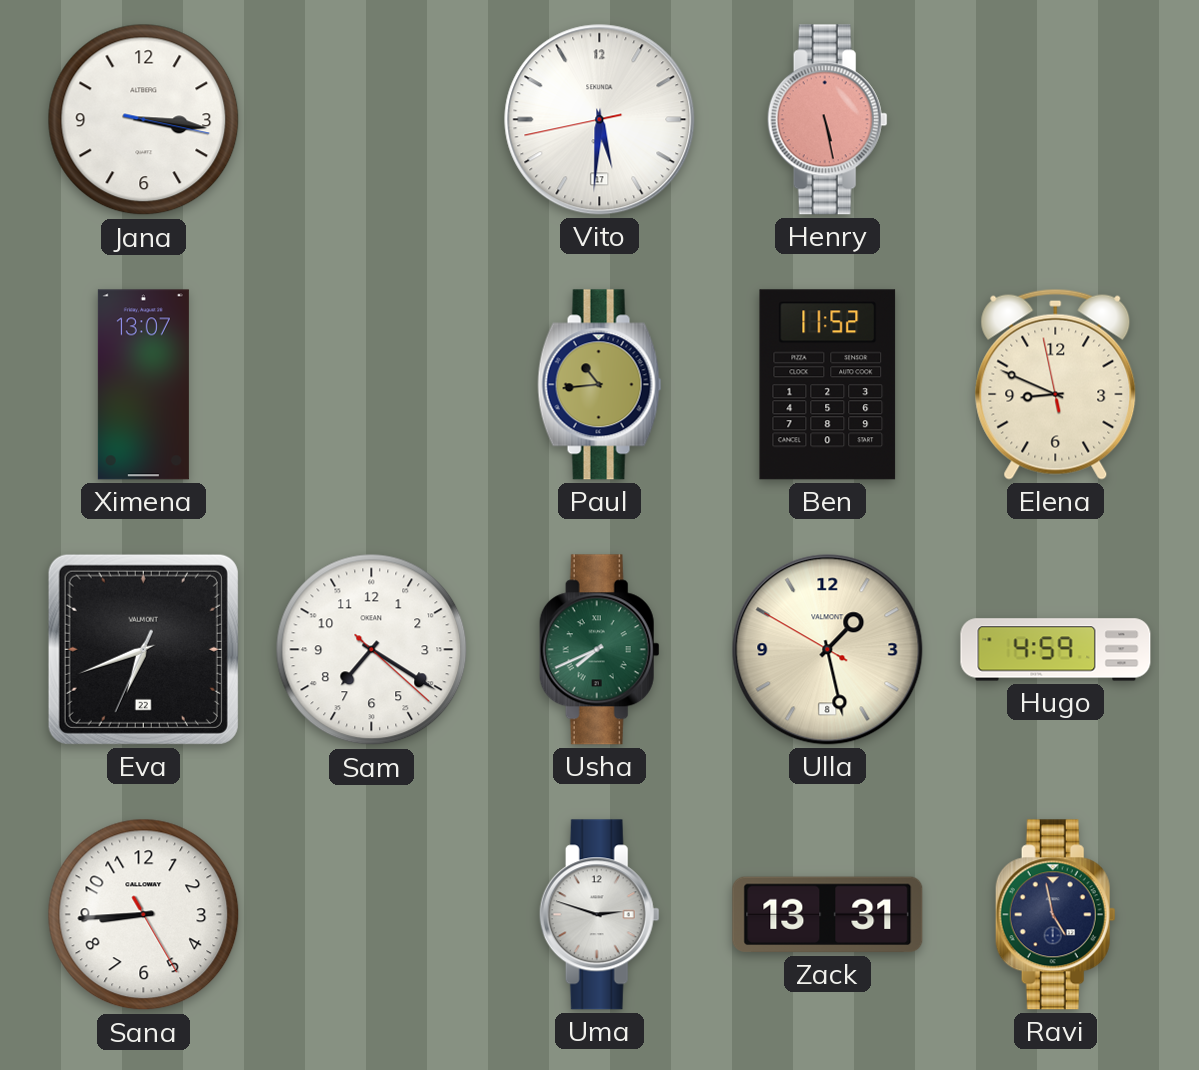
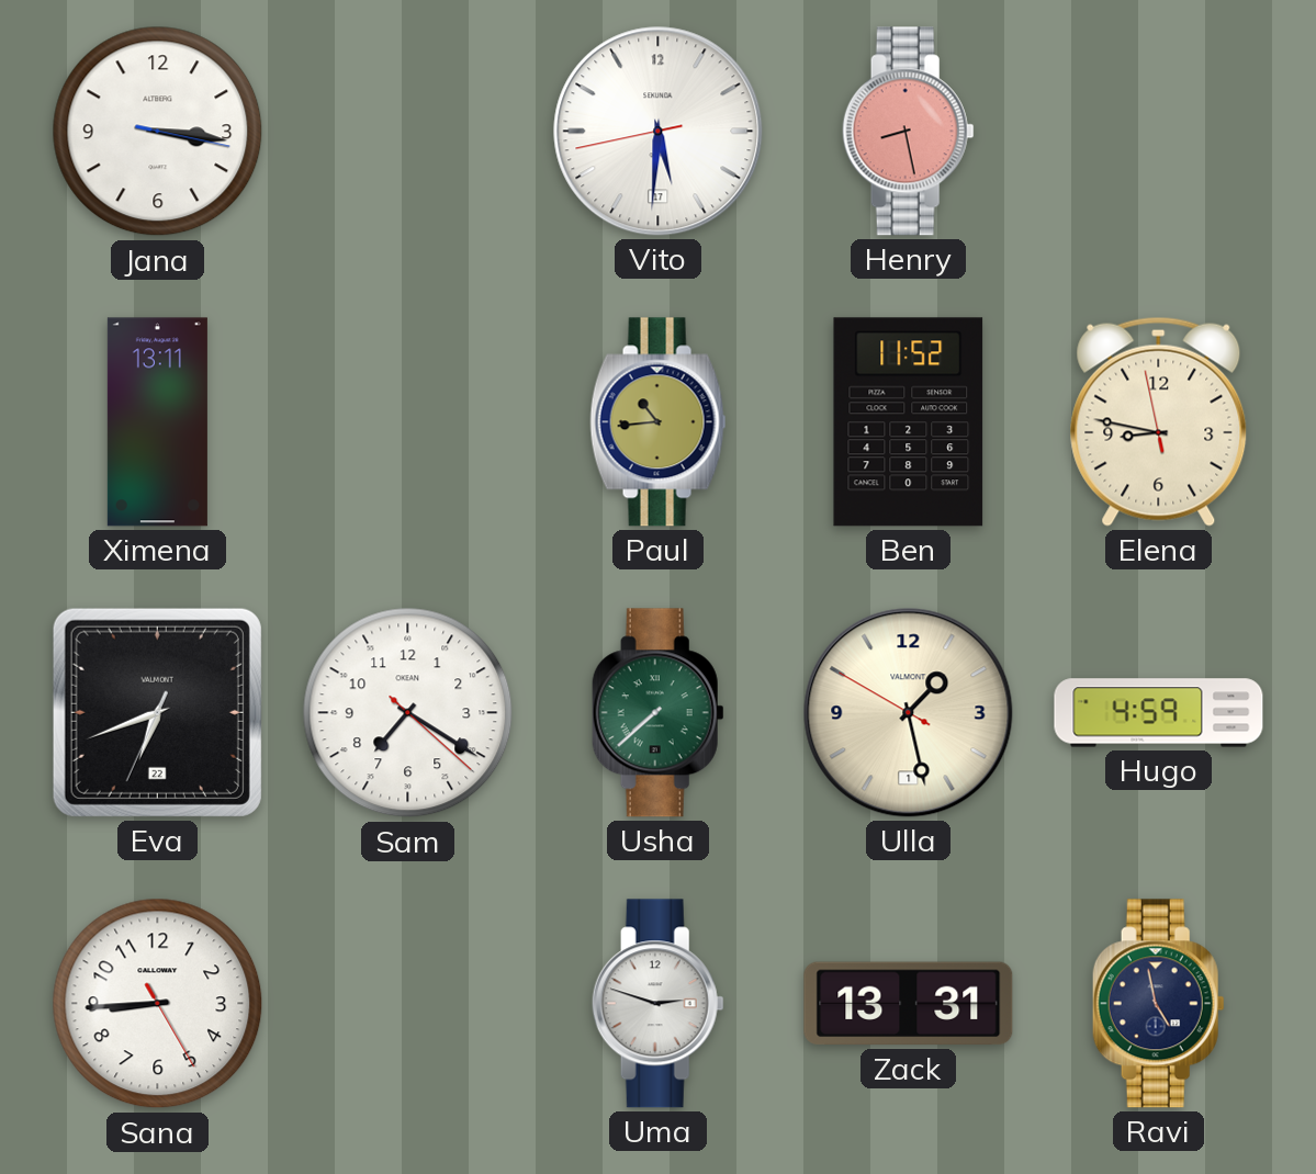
Henry: 5:28 -> 8:28 (908, 132)
Ximena: 13:07 -> 13:11 (157, 422)
Elena: 8:48 -> 8:46 (1159, 421)
Usha: 7:41 -> 7:38 (657, 713)
Ulla date: 8 -> 1 (909, 713)
